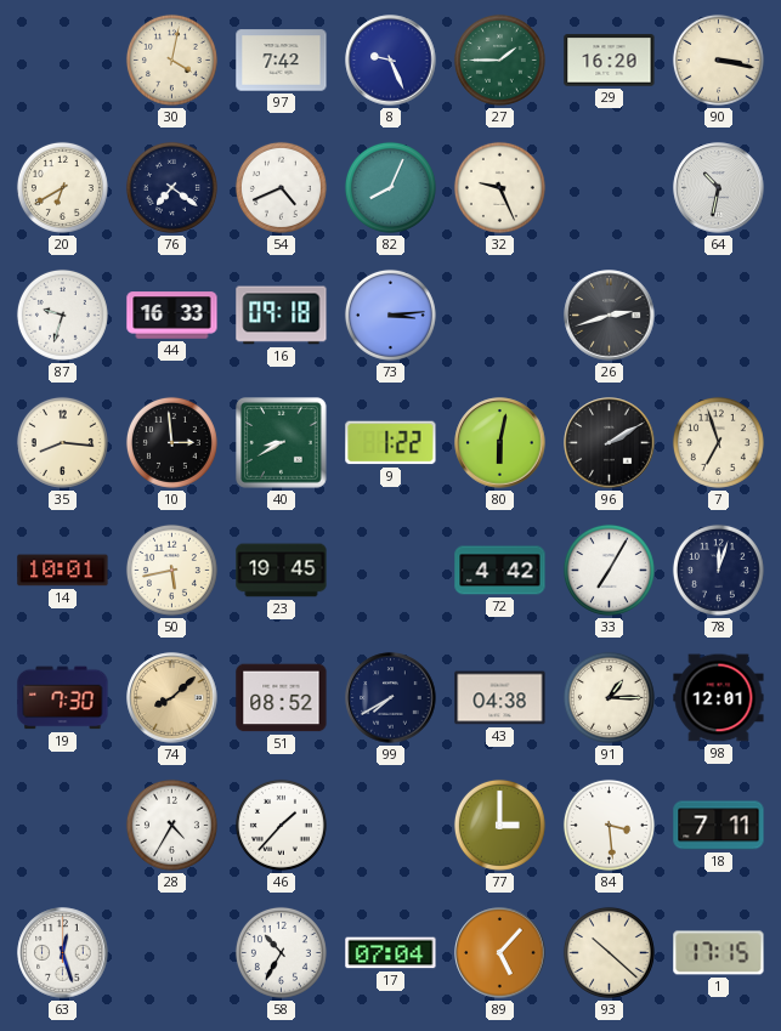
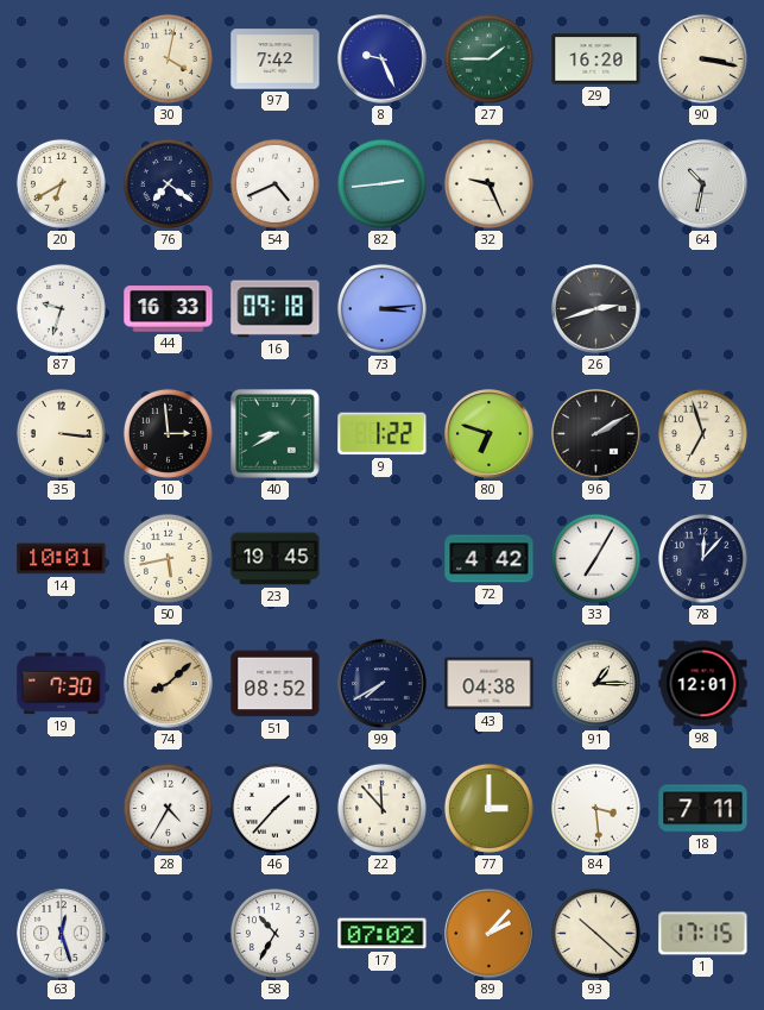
82: 8:04 -> 2:44 (381, 183)
35: 8:16 -> 3:16 (61, 433)
80: 6:02 -> 6:48 (490, 434)
78: 12:03 -> 12:07 (702, 558)
22: none -> 11:53 (381, 808)
17: 07:04 -> 07:02 (383, 934)
89: 5:07 -> 2:07 (490, 934)
